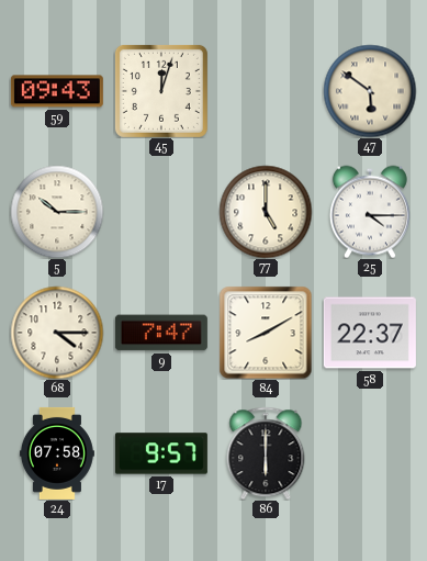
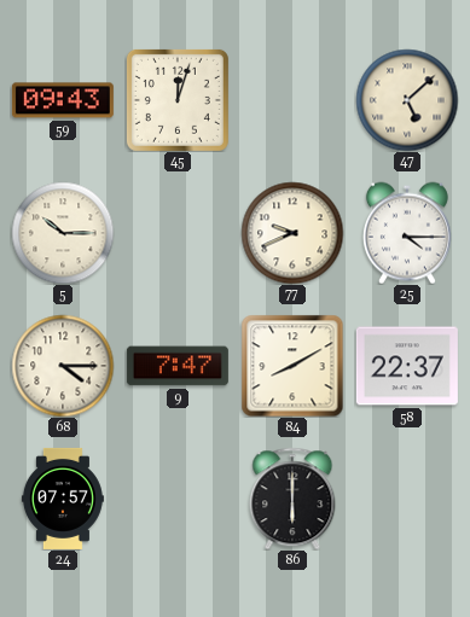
47: 5:51 -> 5:08 (407, 100)
77: 5:00 -> 9:41 (292, 233)
24: 07:58 -> 07:57 (63, 499)
17: 9:57 -> none (161, 453)
